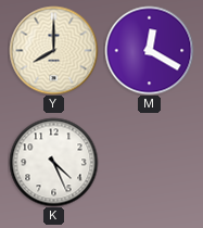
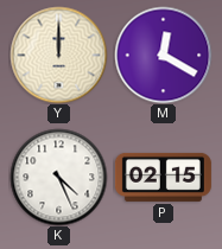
Y: 8:00 -> 12:00 (58, 55)
P: none -> 02:15 (163, 177)
